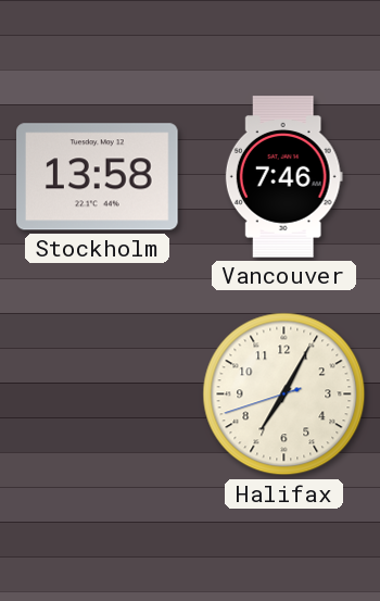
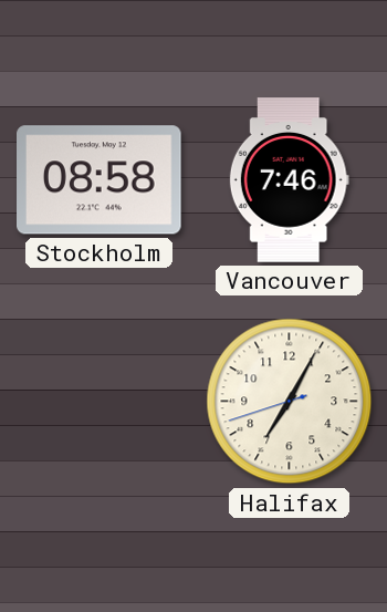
Stockholm: 13:58 -> 08:58 (100, 180)
